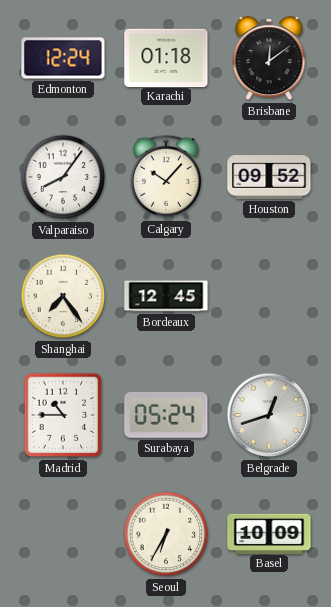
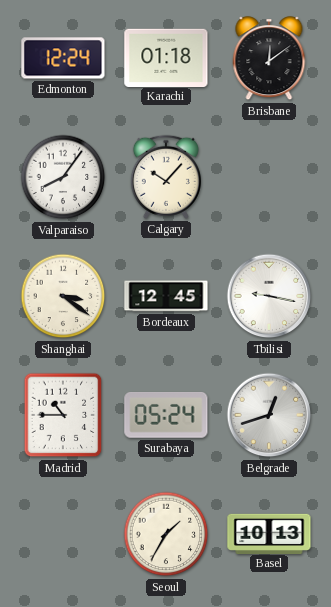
Houston: 09:52 -> none (269, 177)
Shanghai: 7:24 -> 3:21 (63, 296)
Tbilisi: none -> 9:17 (269, 296)
Seoul: 6:35 -> 1:35 (166, 534)
Basel: 10:09 -> 10:13 (269, 533)
